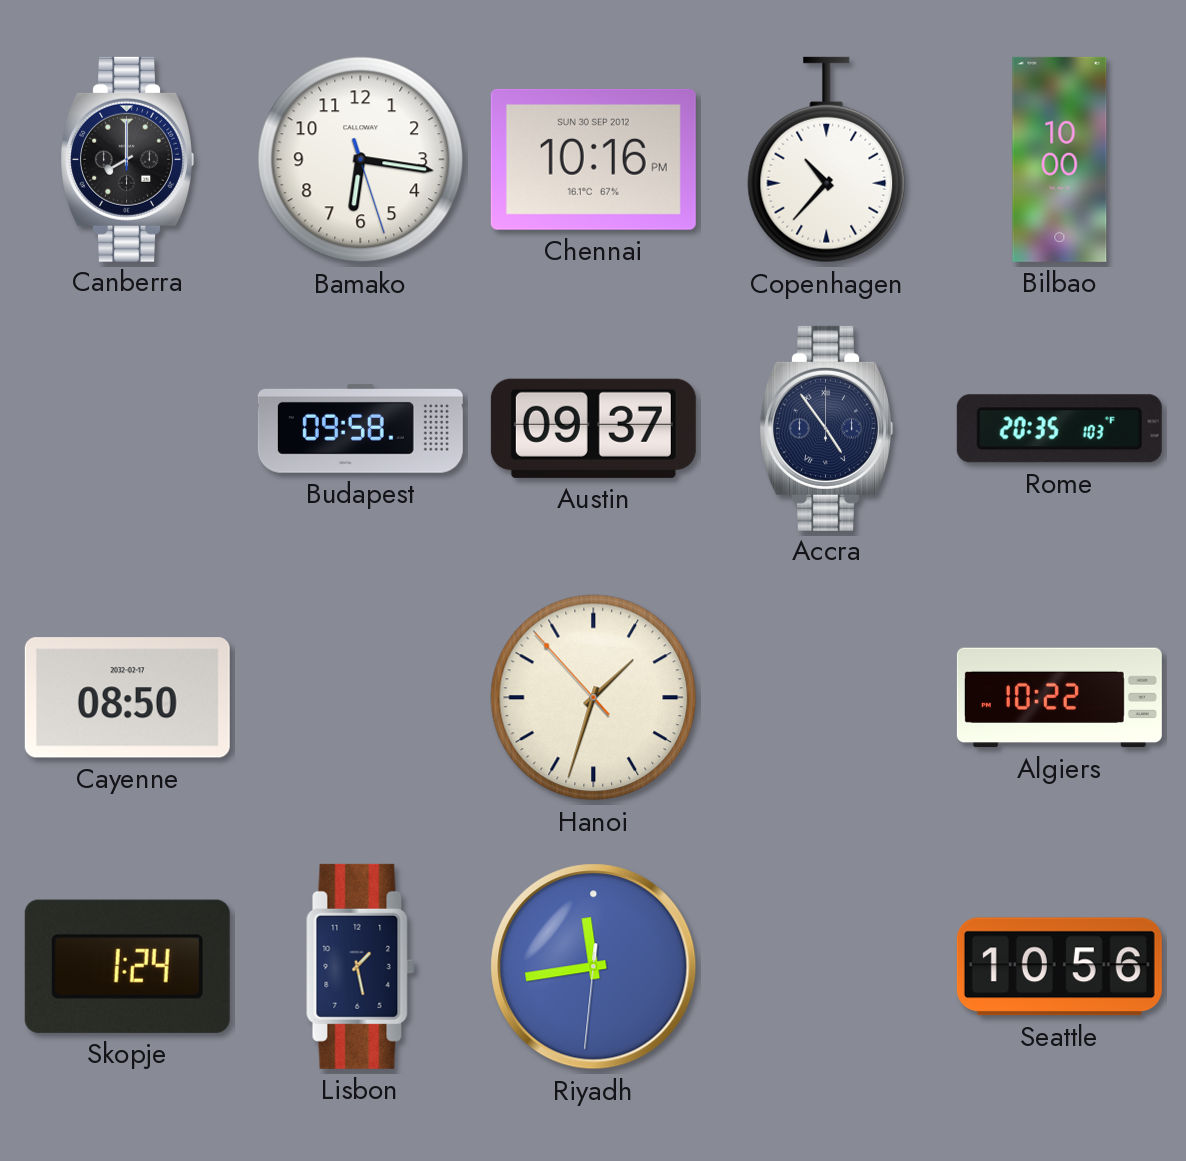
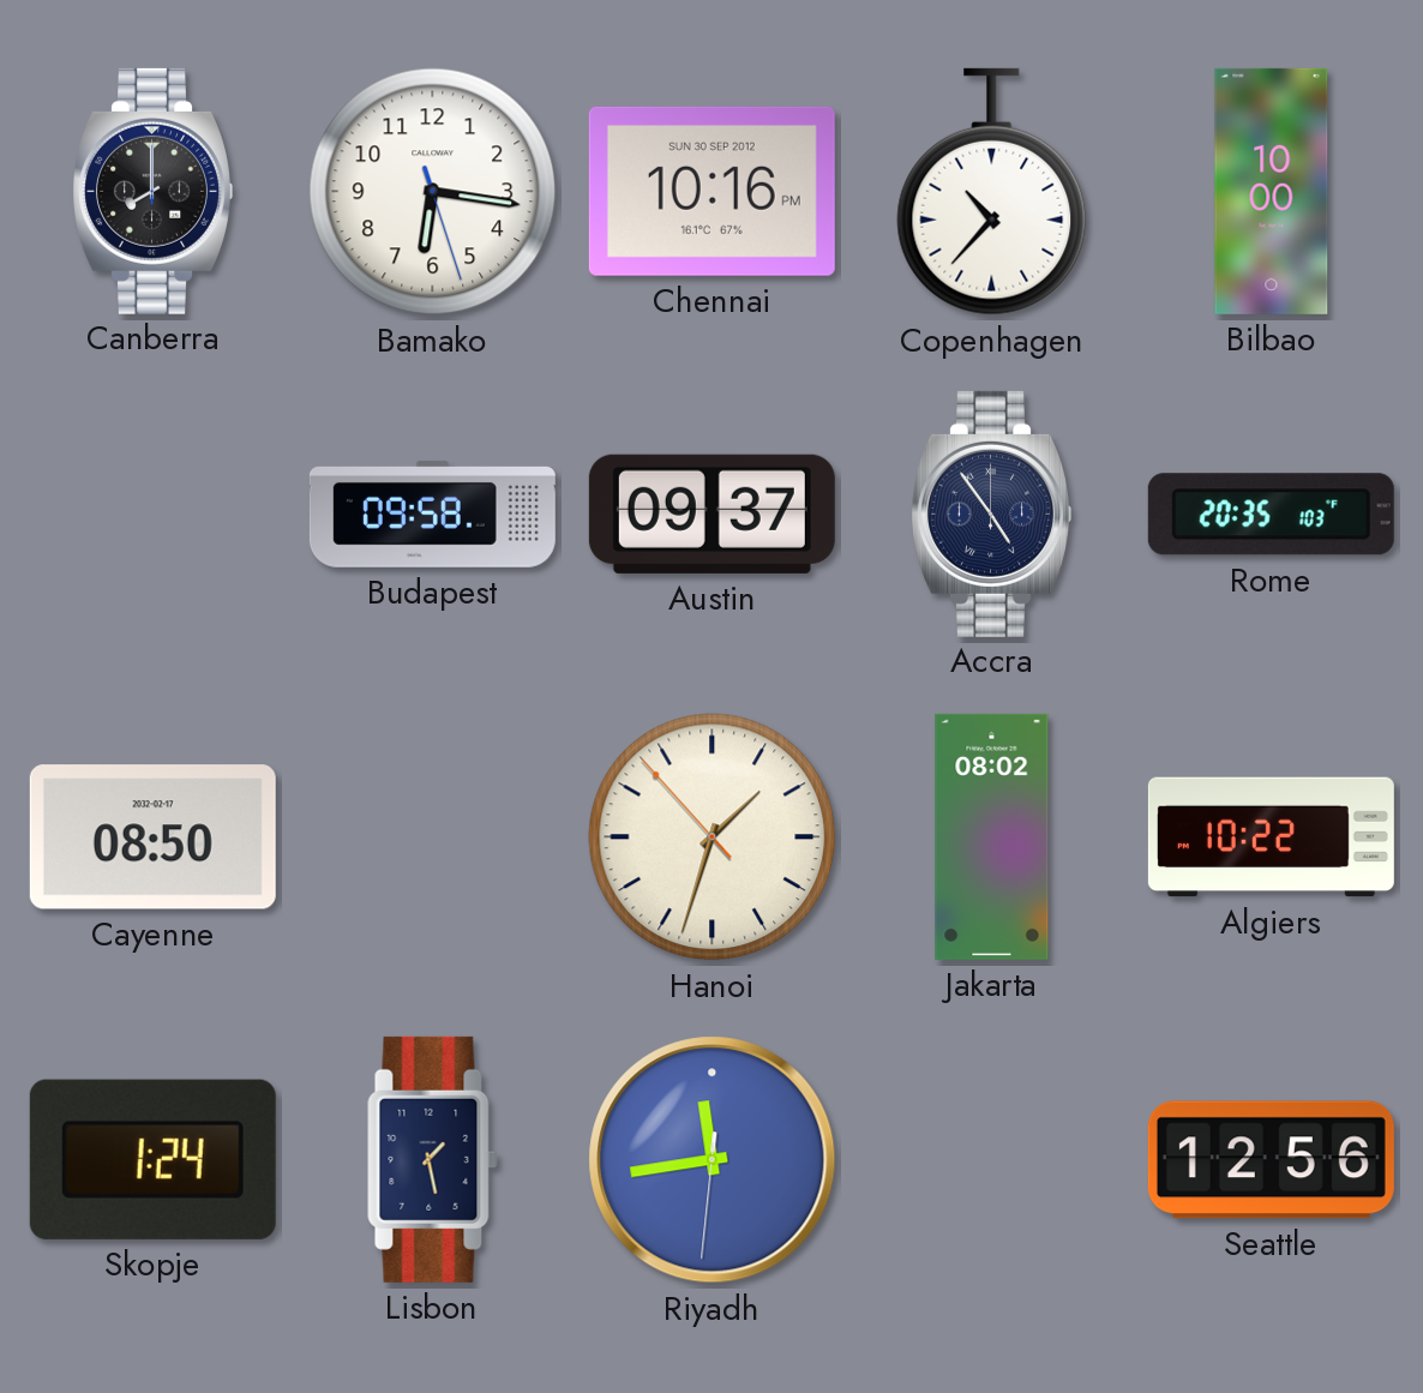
Jakarta: none -> 08:02 (992, 836)
Seattle: 10:56 -> 12:56 (1271, 1160)
